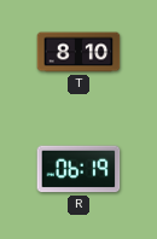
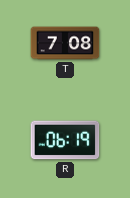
T: 8:10 -> 7:08 (65, 43)
